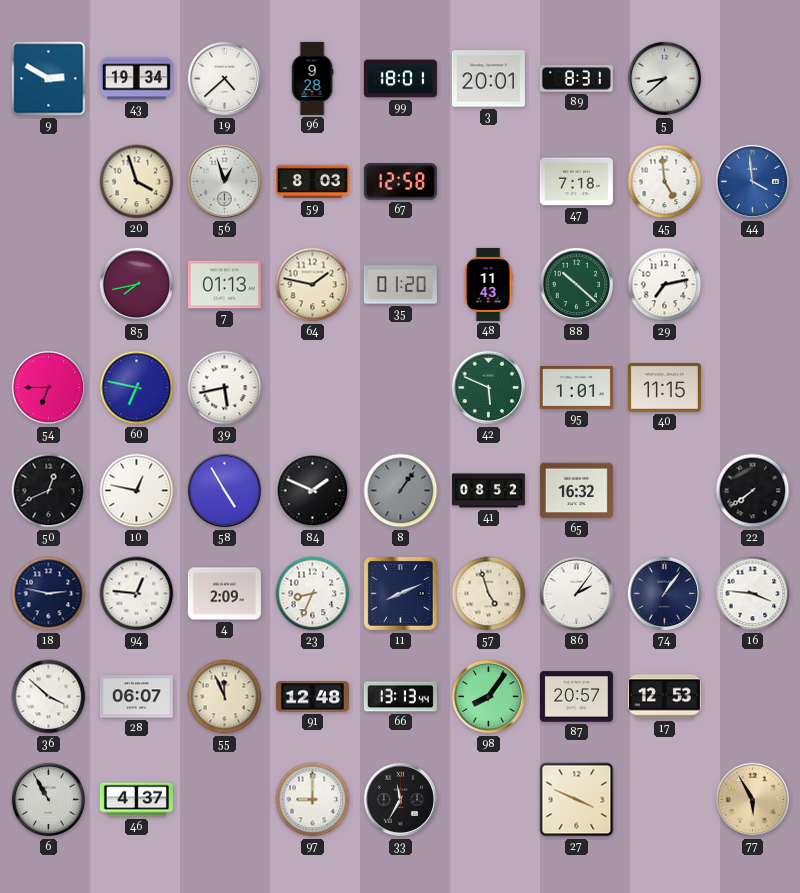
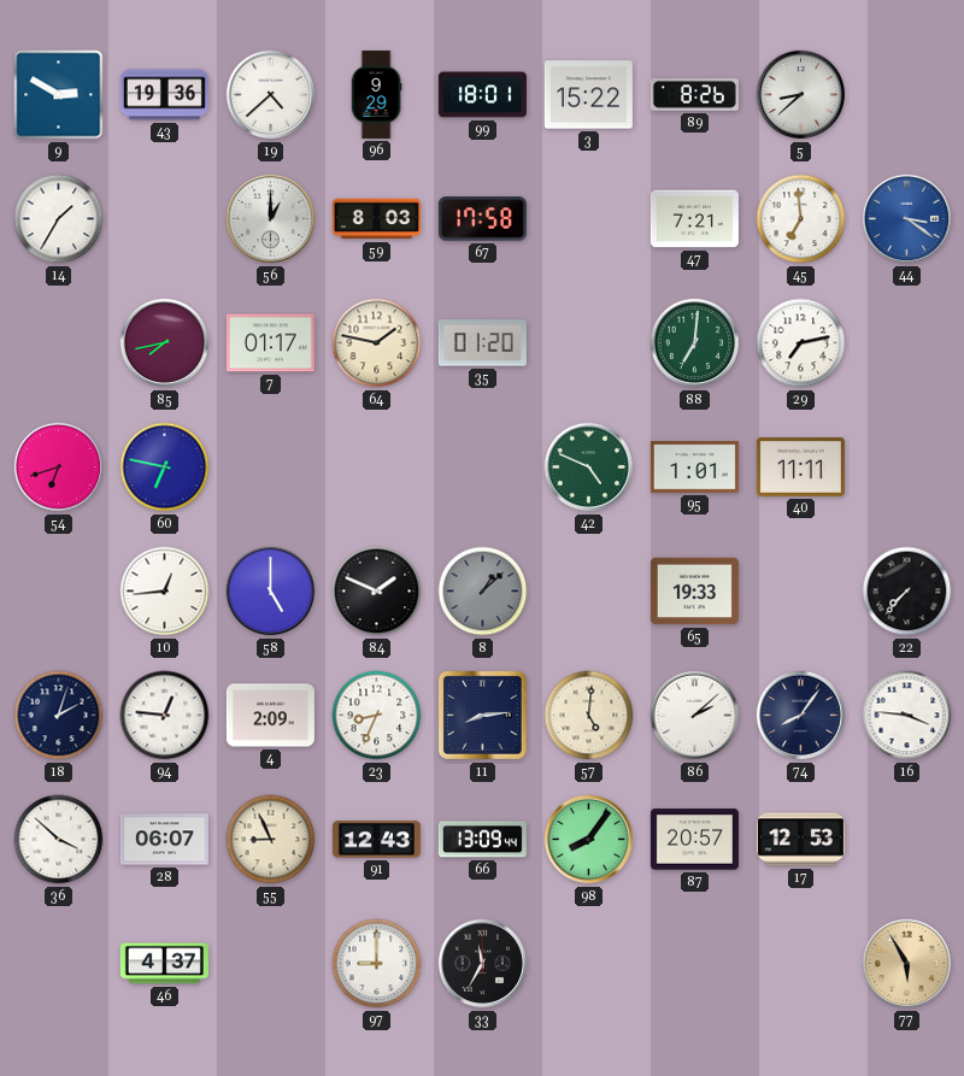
43: 19:34 -> 19:36 (164, 95)
96: 9:28 -> 9:29 (376, 94)
3: 20:01 -> 15:22 (588, 95)
89: 8:31 -> 8:26 (694, 95)
14: none -> 1:35 (59, 219)
20: 3:57 -> none (137, 182)
56: 12:57 -> 1:00 (271, 219)
67: 12:58 -> 17:58 (482, 219)
47: 7:18 -> 7:21 (694, 219)
45: 4:59 -> 6:59 (801, 219)
44: 3:59 -> 3:21 (907, 219)
7: 01:13 -> 01:17 (270, 343)
48: 11:43 -> none (488, 284)
88: 10:22 -> 7:01 (695, 343)
54: 6:45 -> 6:42 (59, 468)
39: 5:43 -> none (225, 388)
42: 5:49 -> 4:49 (589, 468)
40: 11:15 -> 11:11 (800, 466)
50: 12:41 -> none (49, 491)
10: 12:47 -> 12:44 (165, 592)
58: 4:55 -> 5:00 (271, 592)
8: 1:06 -> 1:08 (483, 592)
41: 08:52 -> none (488, 491)
65: 16:32 -> 19:33 (694, 592)
22: 7:39 -> 7:37 (907, 592)
18: 2:47 -> 2:03 (59, 716)
11: 8:11 -> 8:14 (482, 715)
57: 4:57 -> 5:01 (589, 716)
86: 2:06 -> 2:08 (695, 716)
74: 1:06 -> 8:06 (801, 716)
55: 11:56 -> 8:56 (271, 840)
91: 12:48 -> 12:43 (376, 840)
66: 13:13 -> 13:09 (482, 840)
6: 10:55 -> none (49, 800)
27: 3:49 -> none (577, 800)
